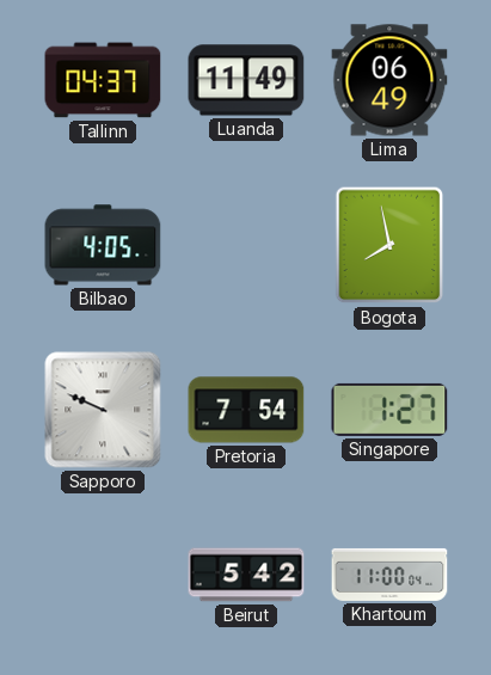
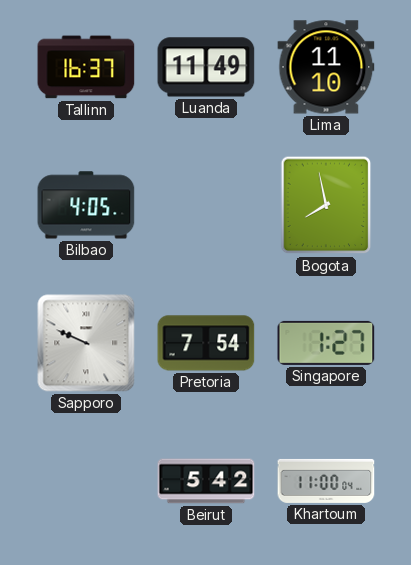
Tallinn: 04:37 -> 16:37 (86, 67)
Lima: 06:49 -> 11:10 (326, 67)
